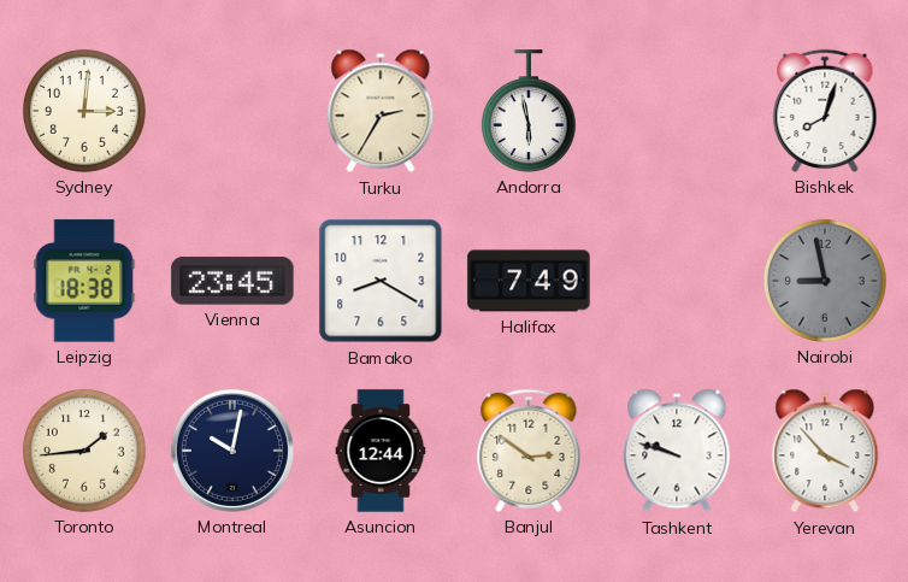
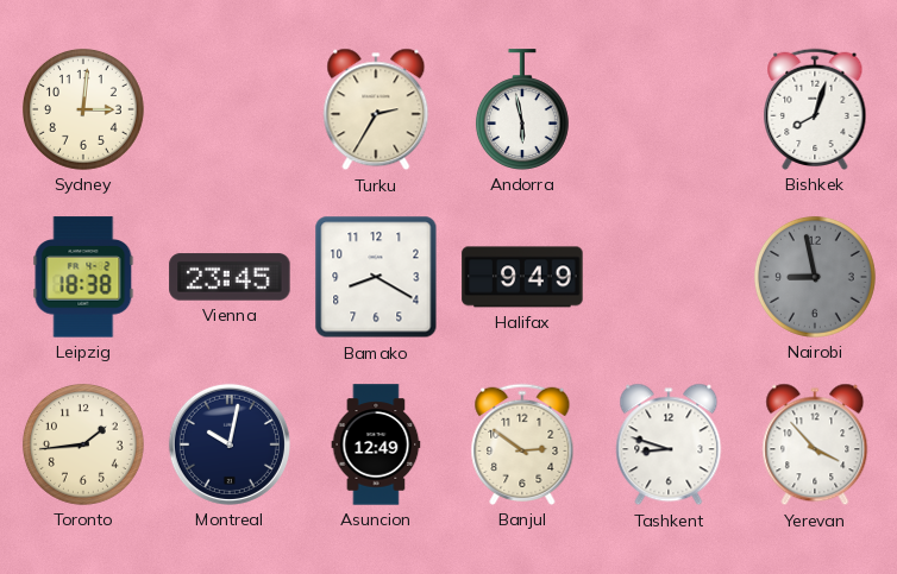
Halifax: 7:49 -> 9:49 (522, 277)
Asuncion: 12:44 -> 12:49 (376, 444)
Tashkent: 9:48 -> 8:48 (669, 444)
